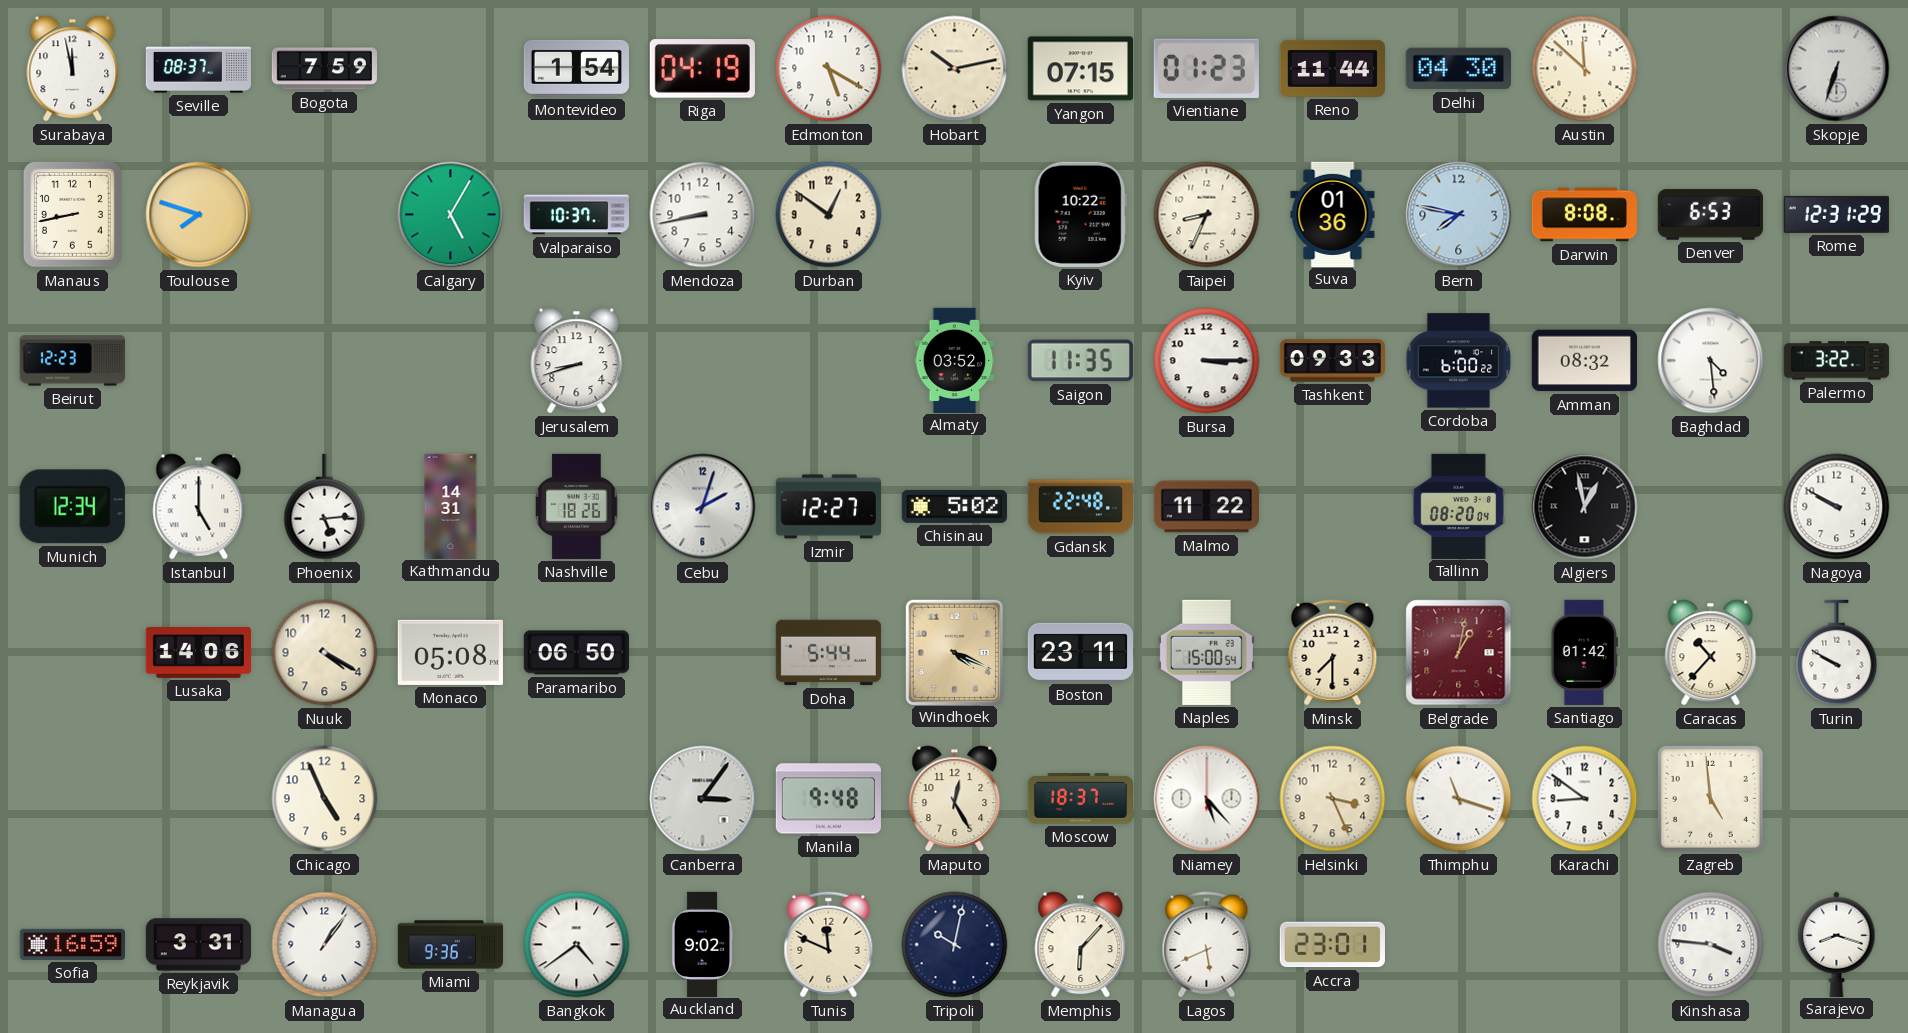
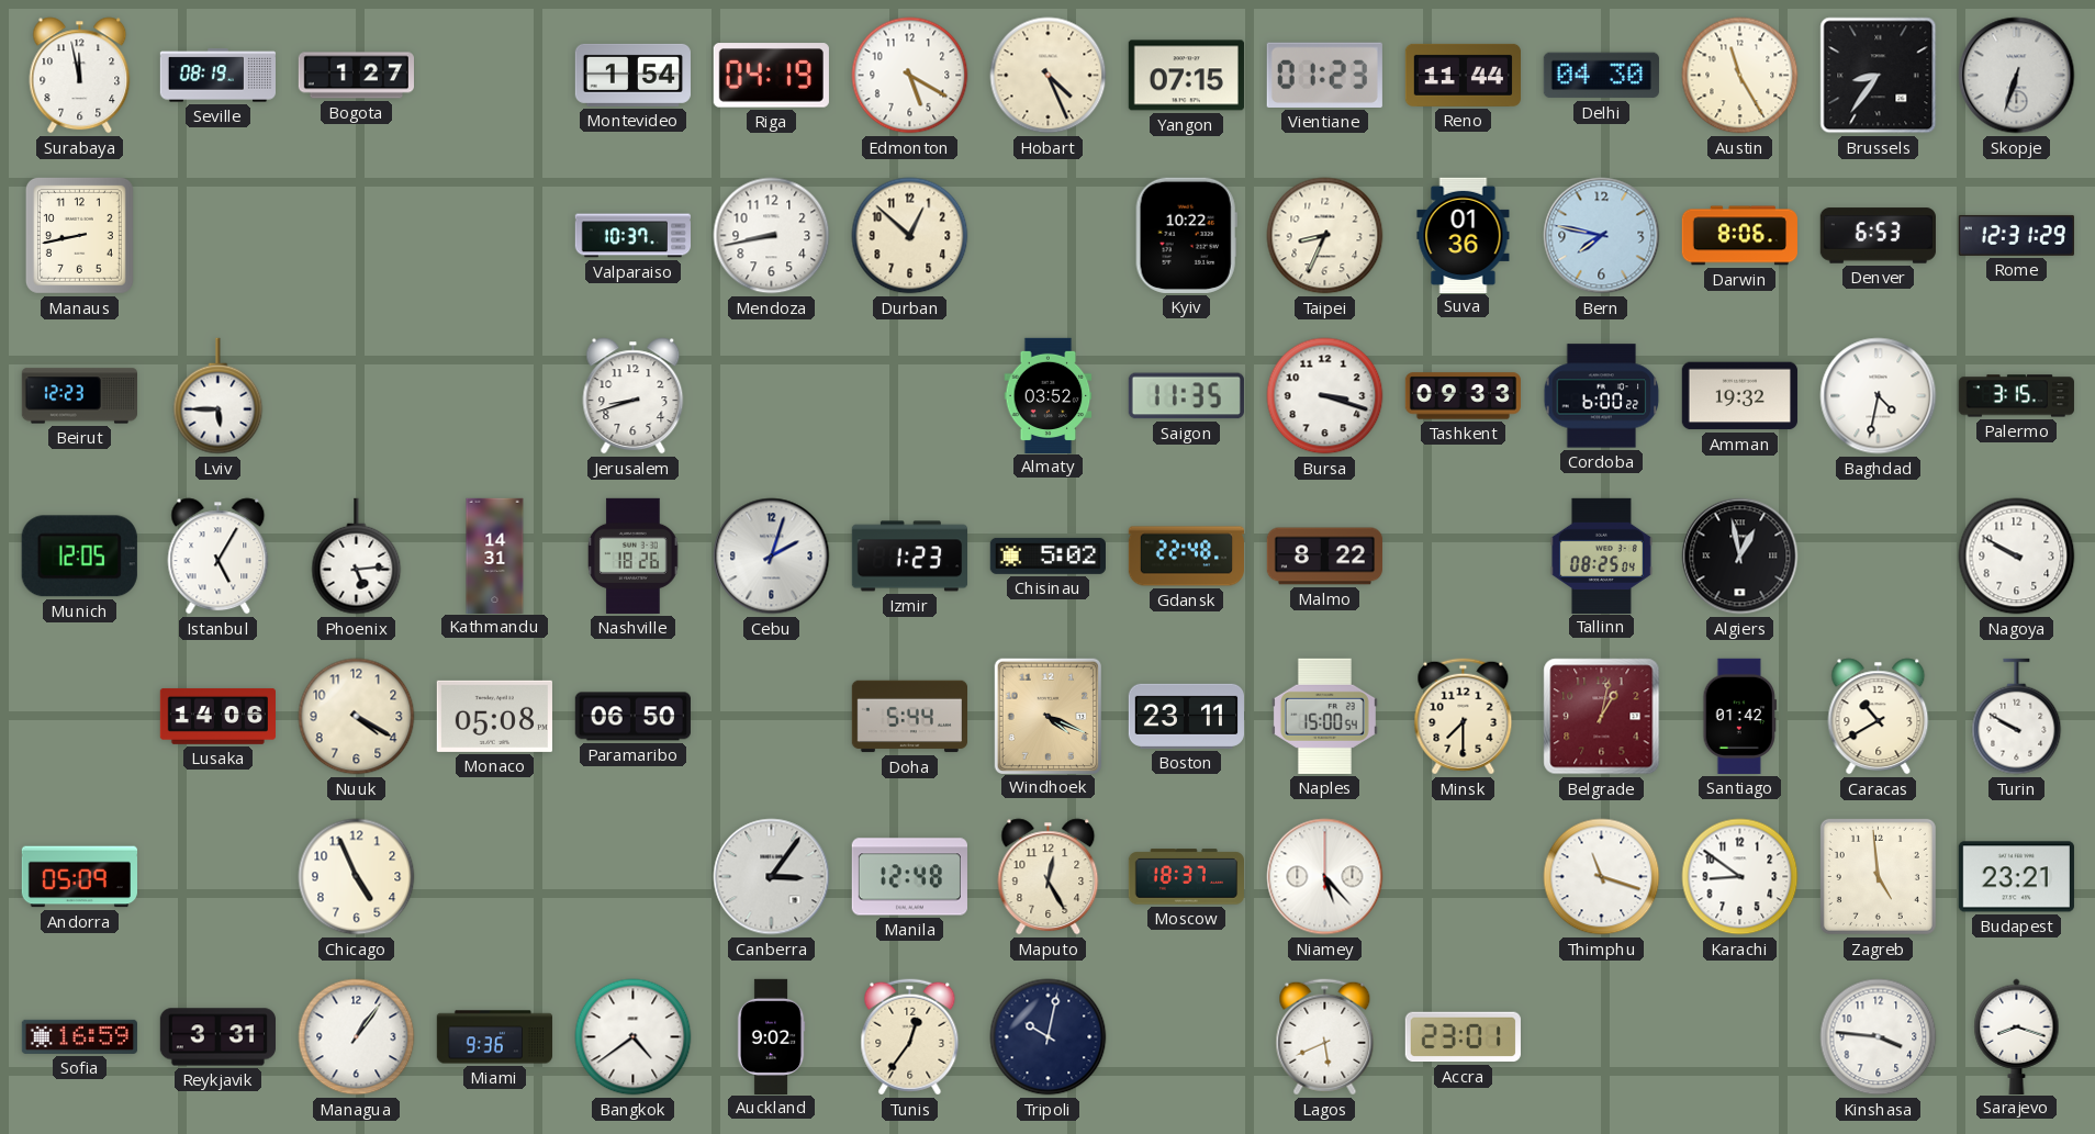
Seville: 08:37 -> 08:19 (217, 76)
Bogota: 7:59 -> 1:27 (356, 76)
Hobart: 10:13 -> 4:26 (1049, 76)
Austin: 11:52 -> 11:25 (1740, 76)
Brussels: none -> 8:36 (1879, 76)
Toulouse: 7:48 -> none (199, 215)
Calgary: 5:05 -> none (451, 215)
Durban: 12:51 -> 12:52 (910, 236)
Darwin: 8:08 -> 8:06 (1739, 236)
Lviv: none -> 5:45 (219, 396)
Bursa: 3:15 -> 3:18 (1325, 396)
Amman: 08:32 -> 19:32 (1739, 396)
Baghdad: 4:29 -> 4:32 (1879, 396)
Palermo: 3:22 -> 3:15 (2016, 396)
Munich: 12:34 -> 12:05 (79, 557)
Istanbul: 5:00 -> 5:05 (219, 557)
Izmir: 12:27 -> 1:23 (909, 557)
Malmo: 11:22 -> 8:22 (1324, 557)
Tallinn: 08:20 -> 08:25 (1601, 555)
Caracas: 10:37 -> 10:40 (1879, 717)
Andorra: none -> 05:09 (79, 877)
Manila: 9:48 -> 12:48 (909, 877)
Helsinki: 3:26 -> none (1333, 799)
Budapest: none -> 23:21 (2016, 877)
Tunis: 11:49 -> 12:36 (910, 1037)
Memphis: 6:07 -> none (1081, 945)
